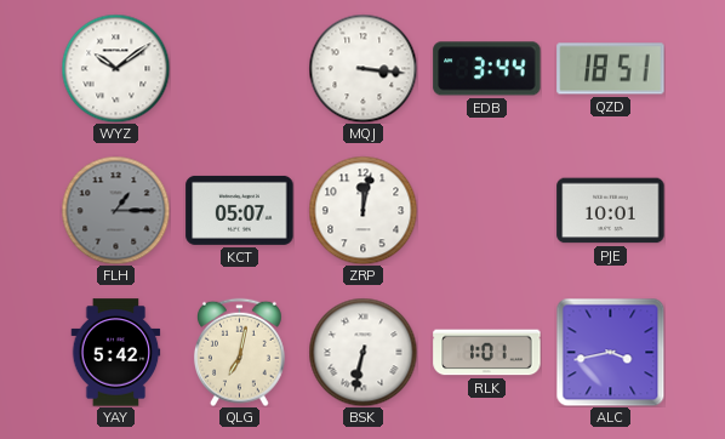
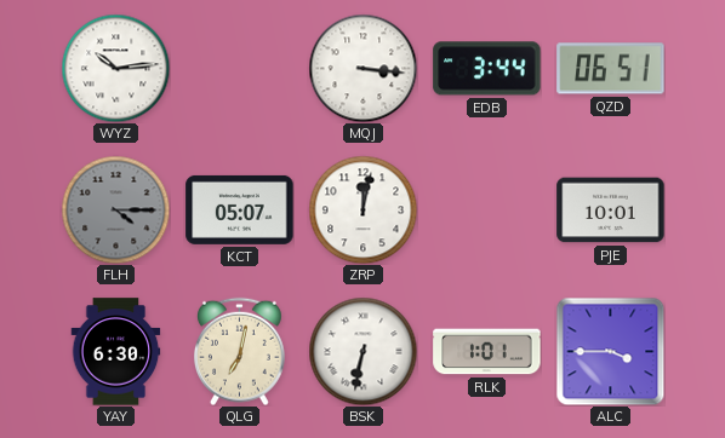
WYZ: 10:09 -> 10:14 (115, 68)
QZD: 18:51 -> 06:51 (611, 69)
FLH: 1:15 -> 4:15 (115, 209)
YAY: 5:42 -> 6:30 (116, 352)
ALC: 3:43 -> 3:45 (610, 351)
